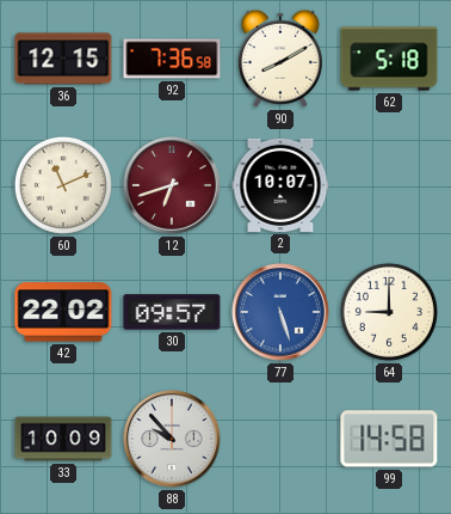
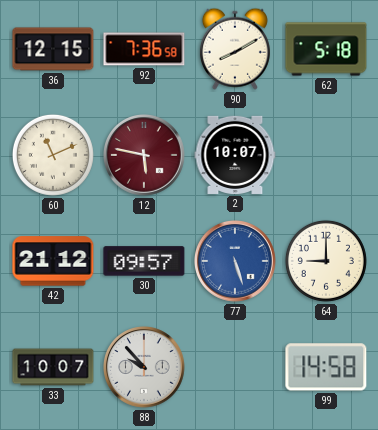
12: 6:42 -> 5:47 (145, 156)
42: 22:02 -> 21:12 (53, 261)
33: 10:09 -> 10:07 (53, 367)
